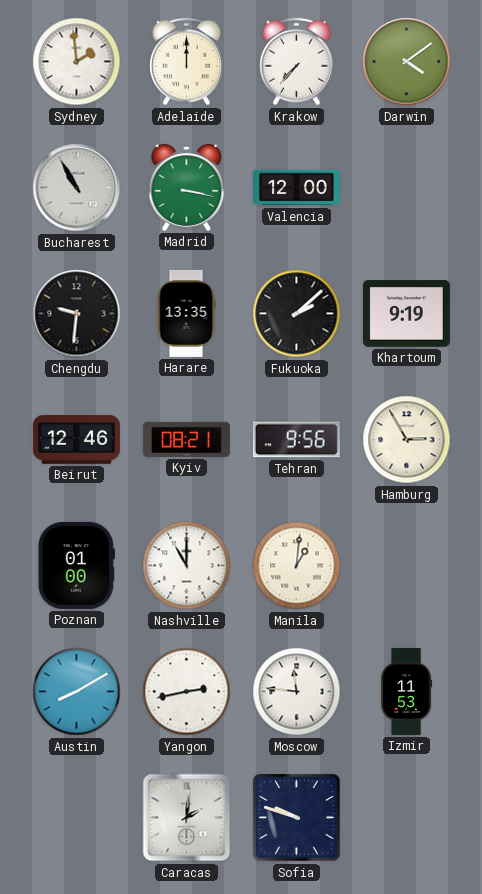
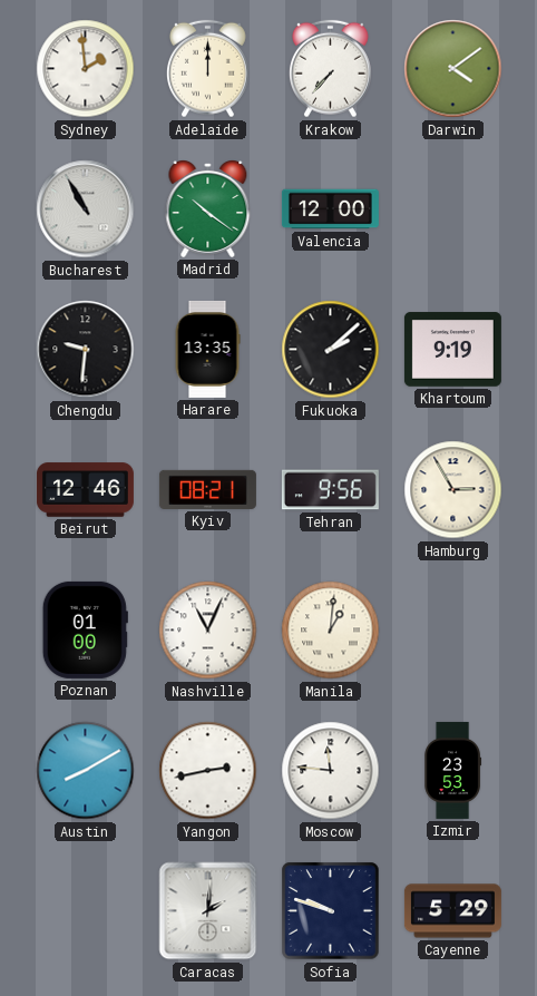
Madrid: 3:17 -> 10:21 (208, 209)
Nashville: 11:00 -> 11:04 (208, 631)
Izmir: 11:53 -> 23:53 (453, 770)
Cayenne: none -> 5:29 (452, 911)
